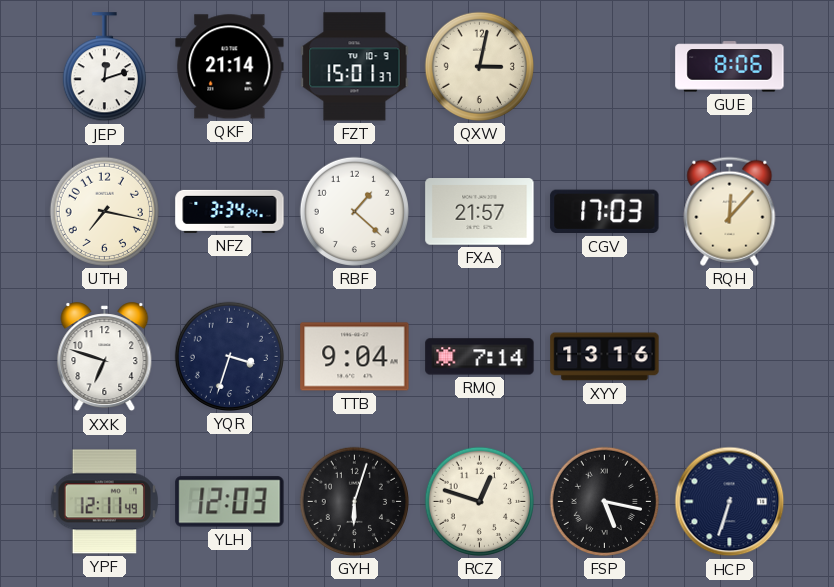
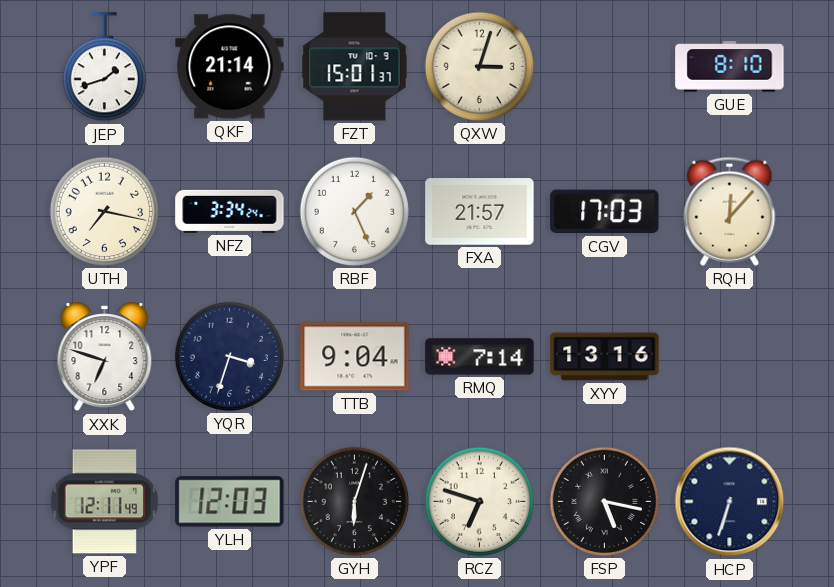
JEP: 12:12 -> 1:42 (104, 67)
QXW: 3:02 -> 3:03 (479, 66)
GUE: 8:06 -> 8:10 (730, 67)
RBF: 1:22 -> 1:26 (354, 211)
RCZ: 12:48 -> 6:48 (479, 501)
